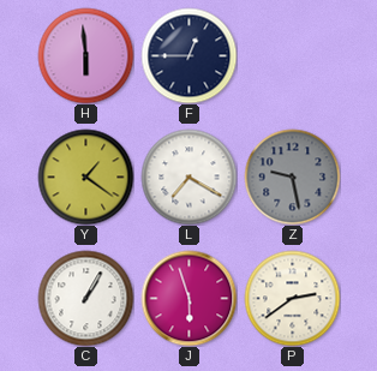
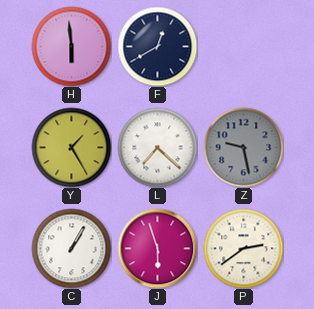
F: 12:45 -> 12:40 (157, 46)
Y: 1:21 -> 1:25 (71, 147)
L: 7:20 -> 7:22 (157, 147)
